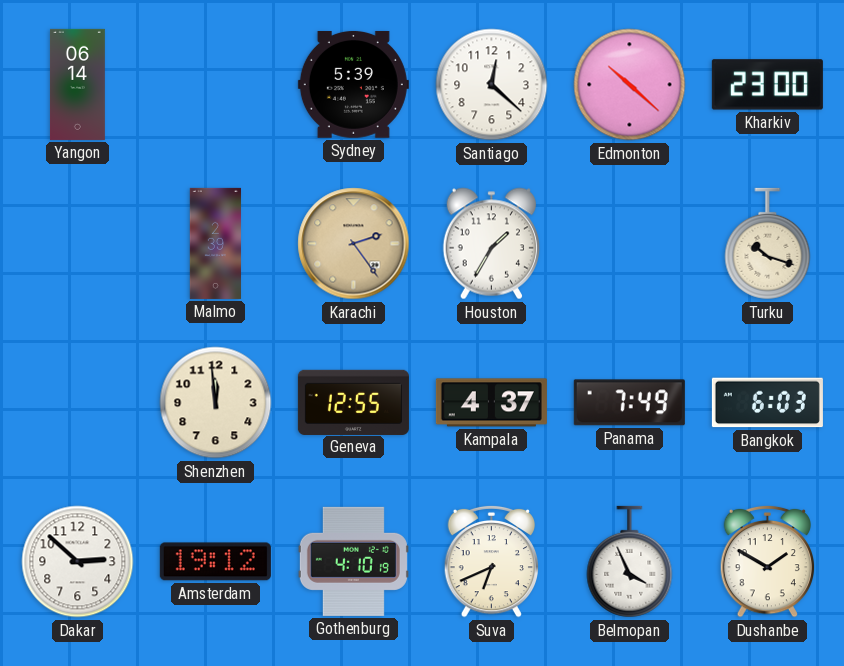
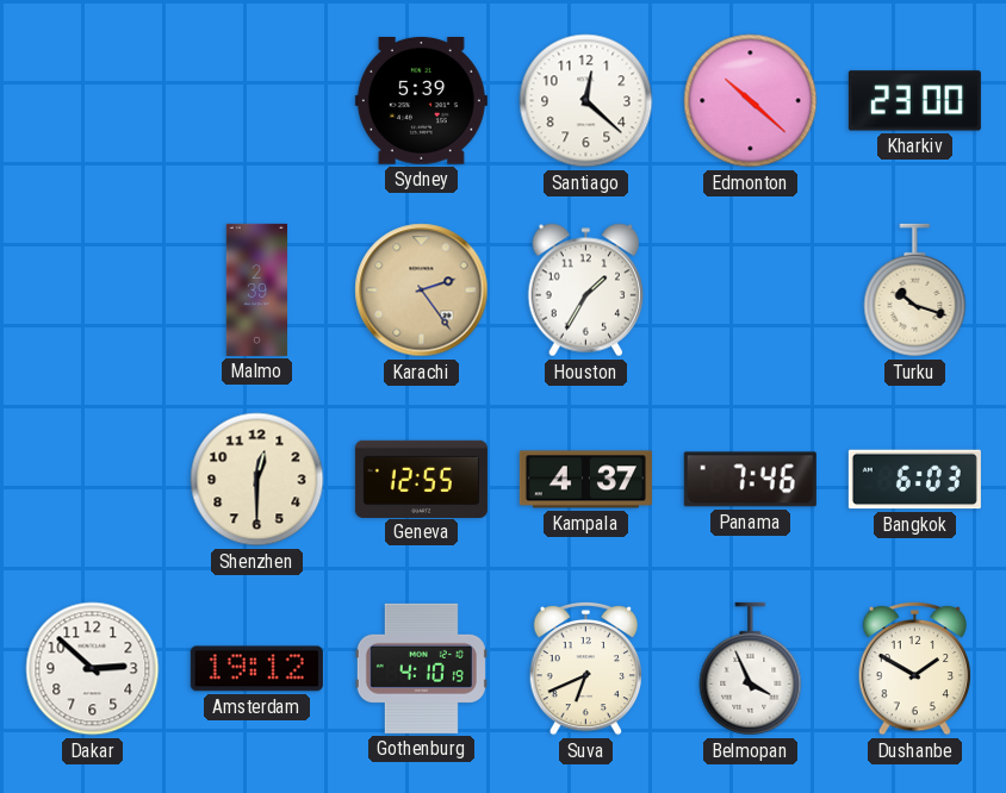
Yangon: 06:14 -> none (77, 84)
Shenzhen: 11:59 -> 12:30 (257, 480)
Panama: 7:49 -> 7:46 (750, 480)
